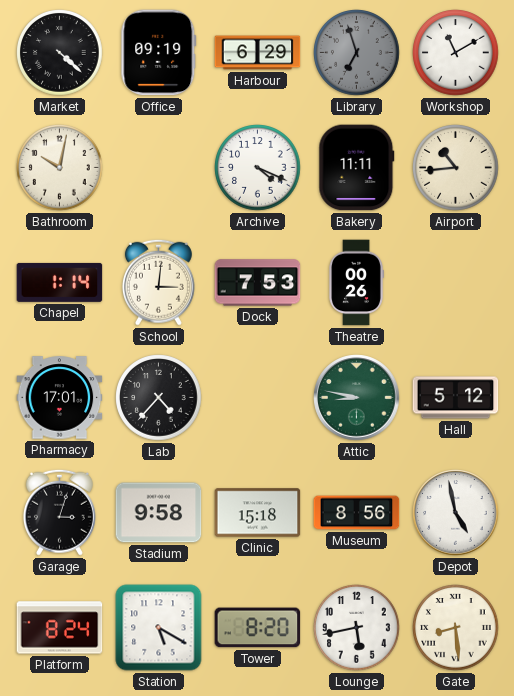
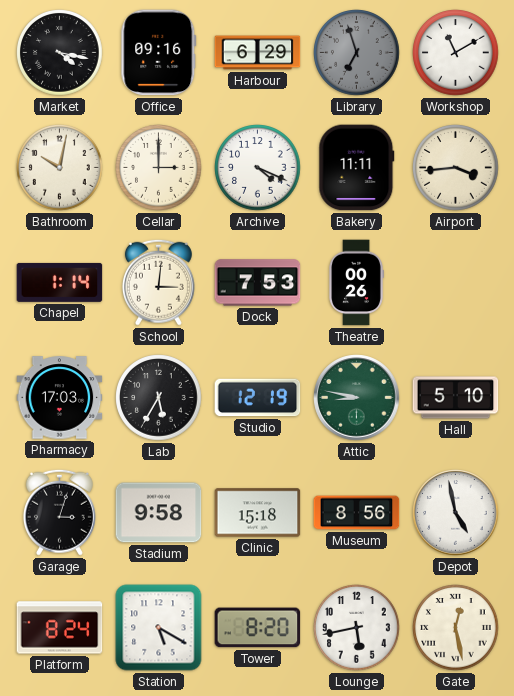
Market: 4:22 -> 4:17 (60, 53)
Office: 09:19 -> 09:16 (159, 53)
Cellar: none -> 3:00 (159, 168)
Airport: 10:44 -> 3:44 (456, 168)
Pharmacy: 17:01 -> 17:03 (60, 398)
Lab: 4:37 -> 5:35 (159, 398)
Studio: none -> 12:19 (258, 398)
Hall: 5:12 -> 5:10 (456, 398)
Gate: 8:29 -> 12:28 (456, 628)
